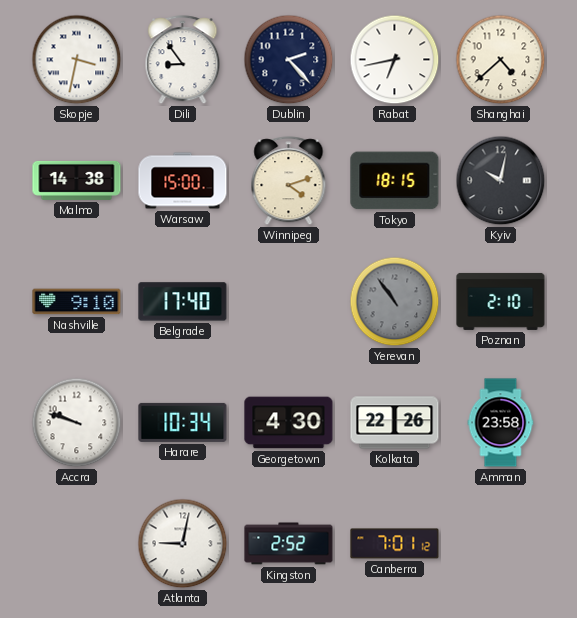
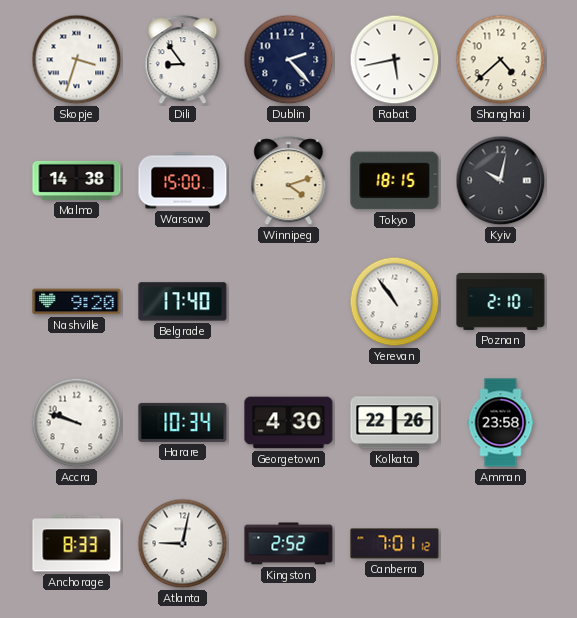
Skopje: 3:32 -> 3:33 (77, 60)
Rabat: 6:43 -> 5:43 (395, 60)
Nashville: 9:10 -> 9:20 (77, 302)
Yerevan dial: grey -> white (395, 302)
Anchorage: none -> 8:33 (77, 544)
